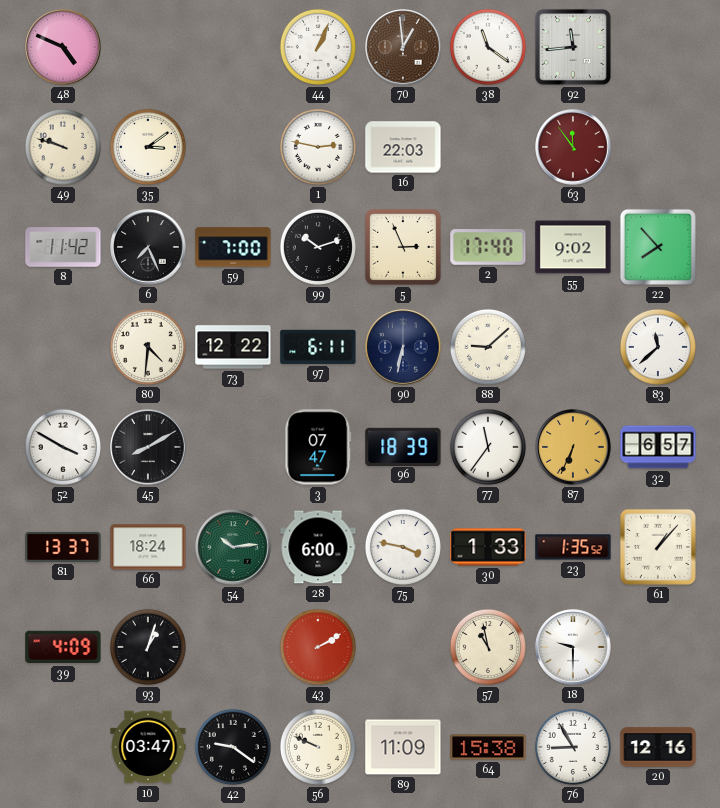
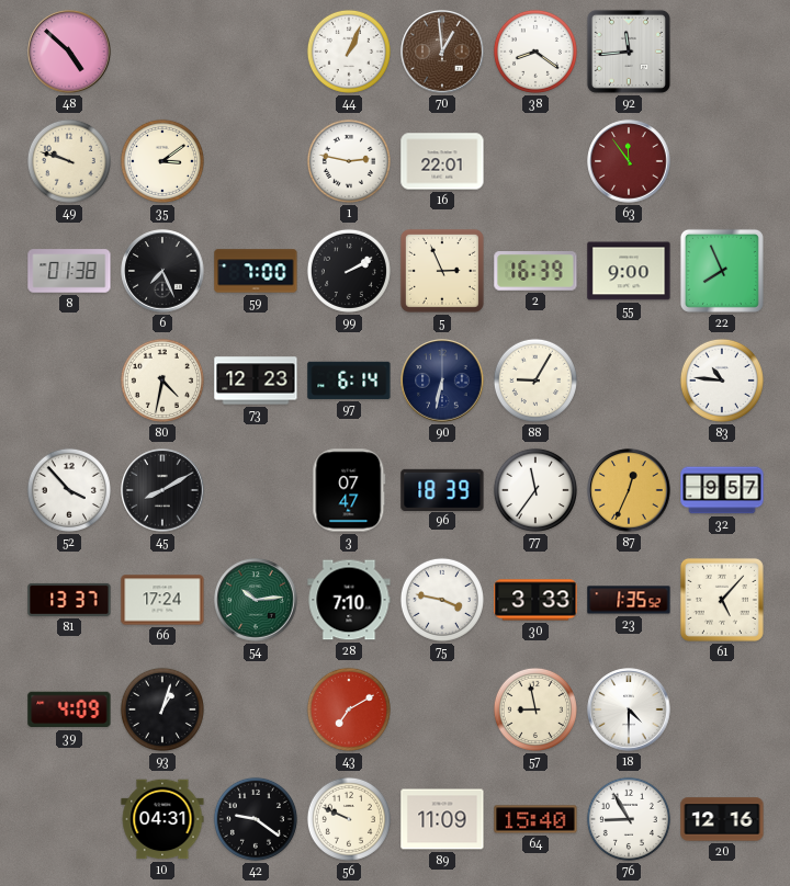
48: 4:49 -> 4:52 (69, 52)
38: 11:21 -> 8:21 (535, 52)
16: 22:03 -> 22:01 (442, 161)
8: 11:42 -> 01:38 (69, 271)
99: 10:12 -> 2:10 (349, 271)
2: 17:40 -> 16:39 (535, 271)
55: 9:02 -> 9:00 (629, 271)
22: 7:53 -> 7:56 (722, 271)
80: 4:31 -> 4:32 (162, 380)
73: 12:22 -> 12:23 (256, 380)
97: 6:11 -> 6:14 (349, 380)
88: 9:08 -> 9:05 (535, 380)
83: 11:38 -> 10:46 (722, 380)
52: 3:50 -> 3:53 (69, 490)
87: 6:34 -> 12:34 (629, 490)
32: 6:57 -> 9:57 (722, 490)
66: 18:24 -> 17:24 (162, 600)
28: 6:00 -> 7:10 (349, 600)
30: 1:33 -> 3:33 (535, 600)
61: 1:07 -> 5:07 (722, 600)
43: 2:10 -> 7:10 (349, 709)
57: 10:58 -> 8:58 (535, 709)
18: 9:30 -> 4:30 (629, 709)
10: 03:47 -> 04:31 (162, 819)
64: 15:38 -> 15:40 (535, 819)
